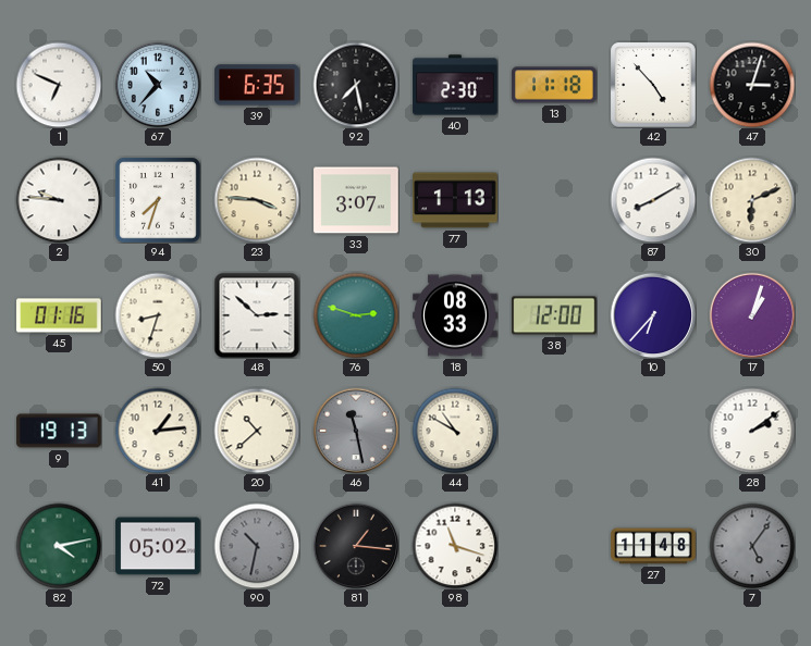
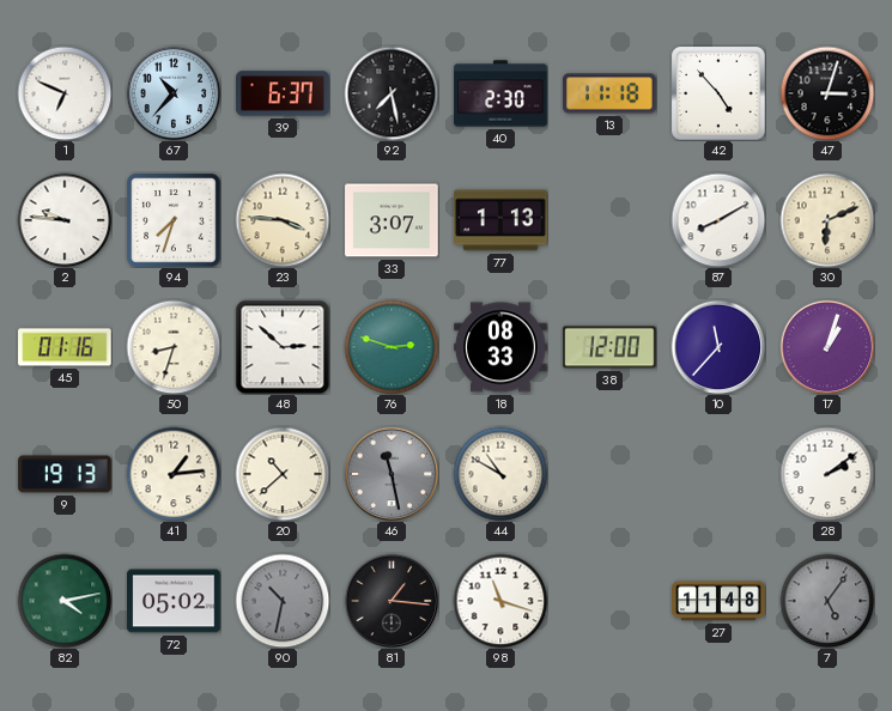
39: 6:35 -> 6:37 (283, 93)
10: 6:37 -> 11:37 (718, 347)
